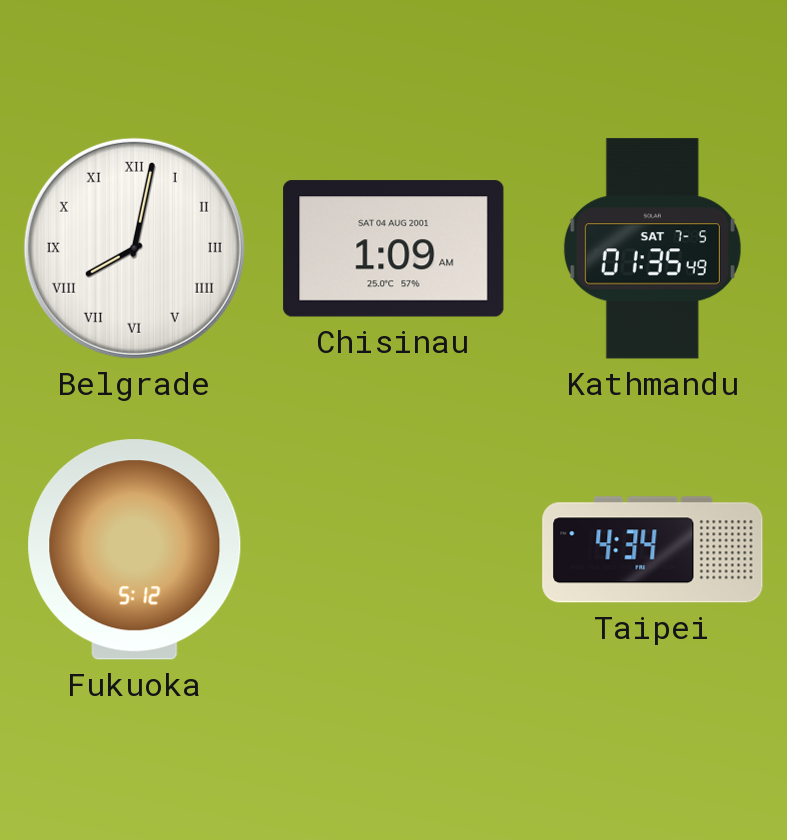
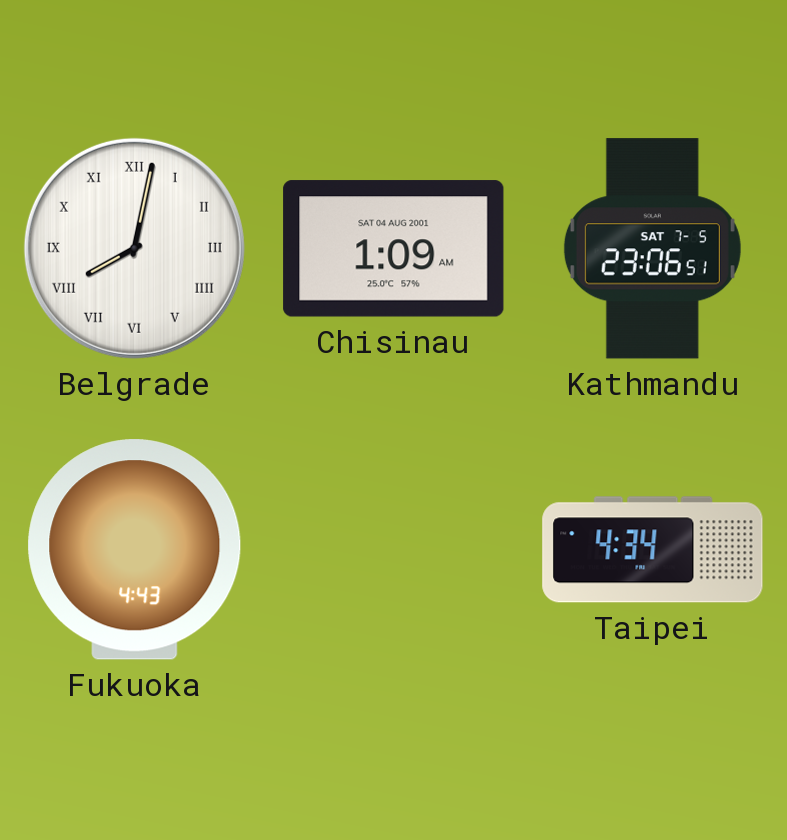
Kathmandu: 01:35 -> 23:06 (652, 249)
Fukuoka: 5:12 -> 4:43 (135, 550)
